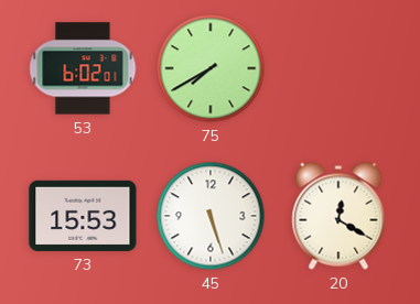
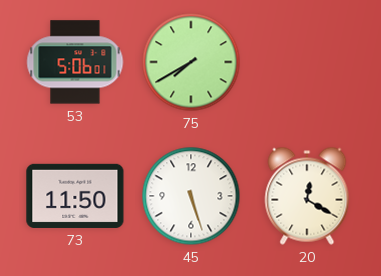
53: 6:02 -> 5:06 (75, 62)
73: 15:53 -> 11:50 (75, 196)
